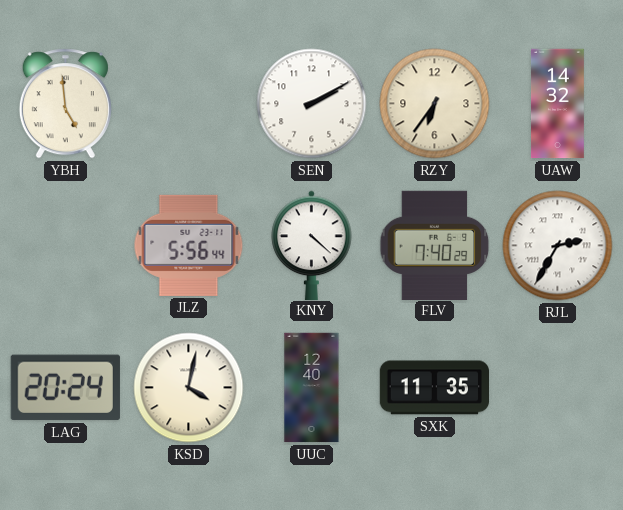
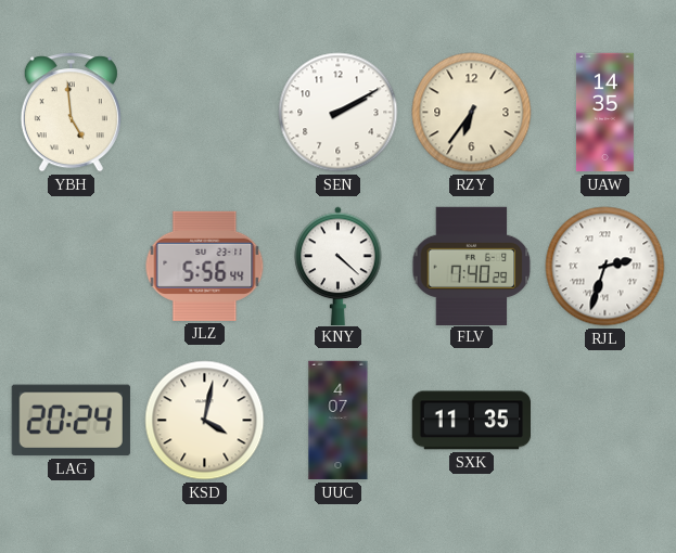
UAW: 14:32 -> 14:35 (605, 113)
RJL: 2:35 -> 2:33 (605, 267)
UUC: 12:40 -> 4:07 (339, 421)
